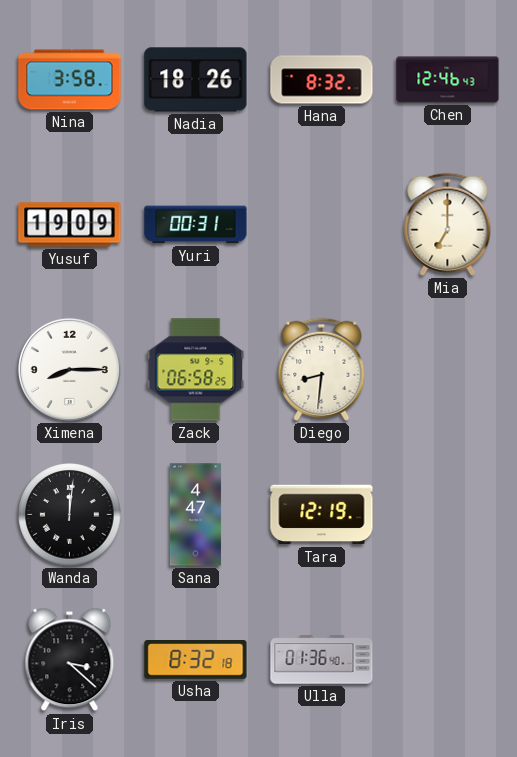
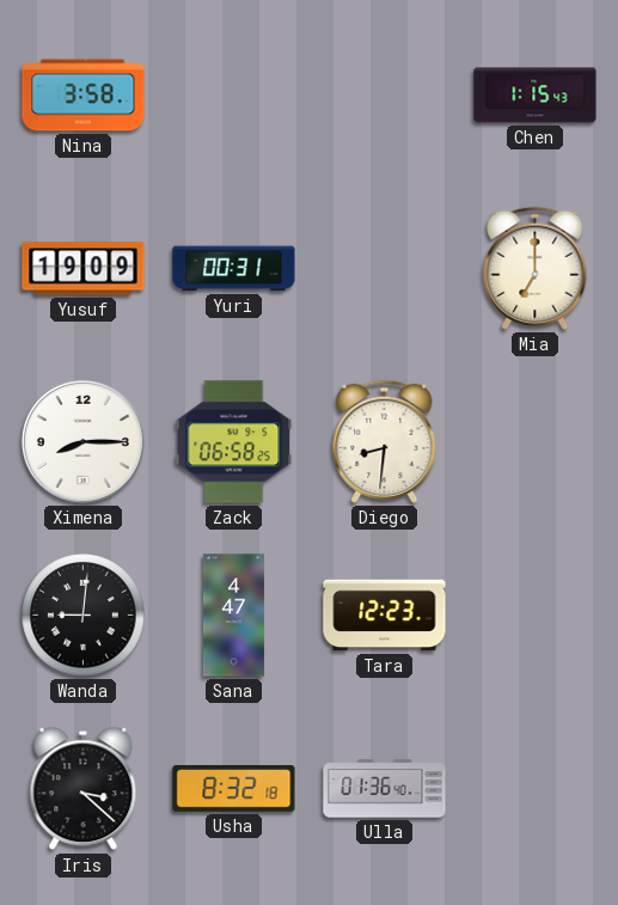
Nadia: 18:26 -> none (196, 80)
Hana: 8:32 -> none (322, 80)
Chen: 12:46 -> 1:15 (536, 96)
Wanda: 12:01 -> 9:01 (84, 616)
Tara: 12:19 -> 12:23 (385, 616)
